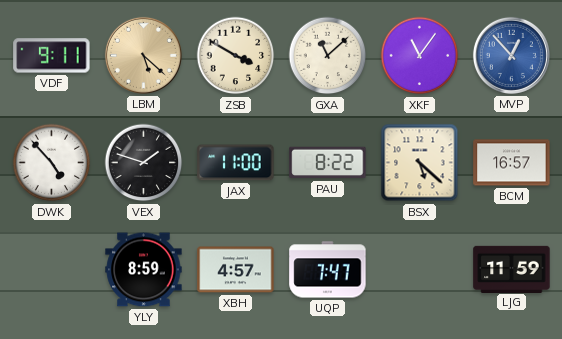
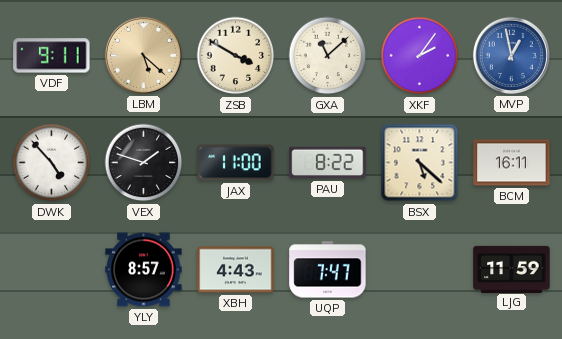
XKF: 11:06 -> 2:06 (420, 56)
MVP: 12:53 -> 12:58 (511, 55)
BCM: 16:57 -> 16:11 (512, 163)
YLY: 8:59 -> 8:57 (144, 270)
XBH: 4:57 -> 4:43 (236, 270)
